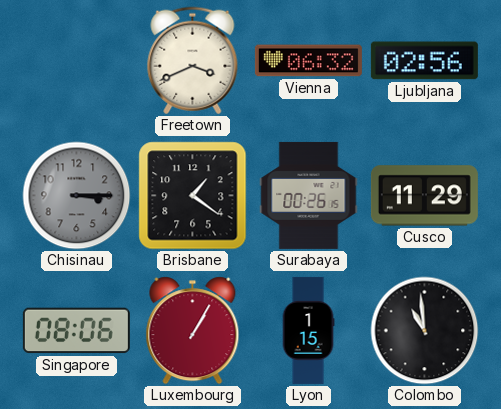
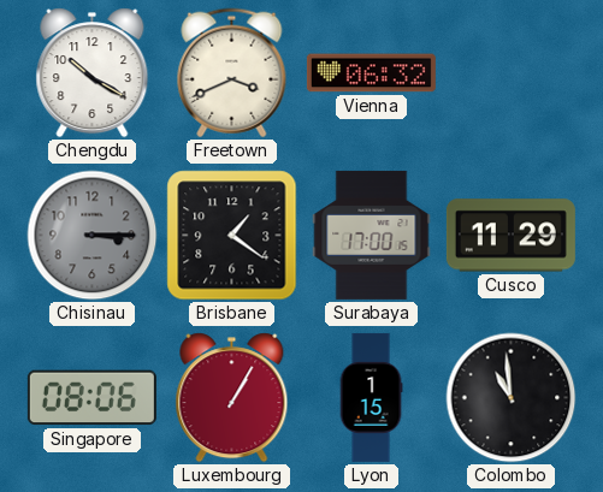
Chengdu: none -> 10:20 (93, 73)
Ljubljana: 02:56 -> none (424, 61)
Surabaya: 00:26 -> 17:00 (372, 235)
